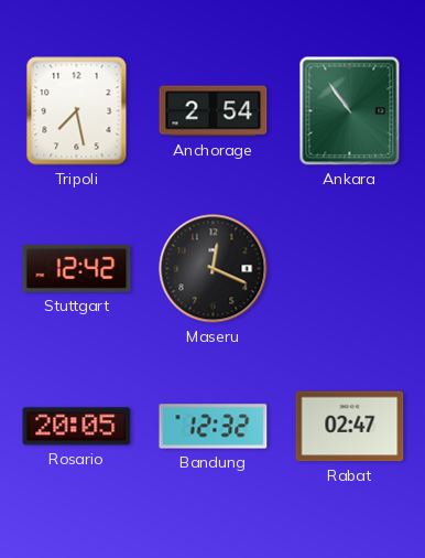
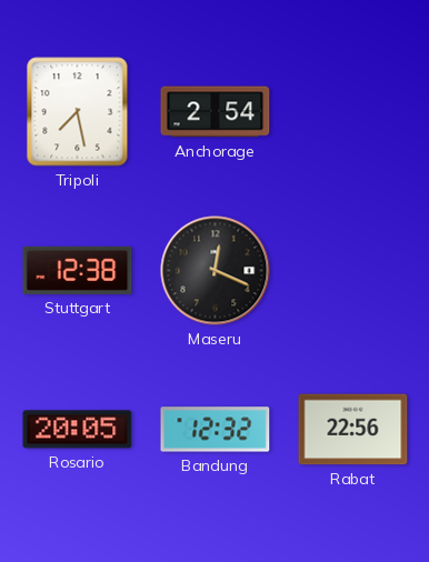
Ankara: 10:54 -> none (350, 111)
Stuttgart: 12:42 -> 12:38 (78, 270)
Rabat: 02:47 -> 22:56 (353, 430)
